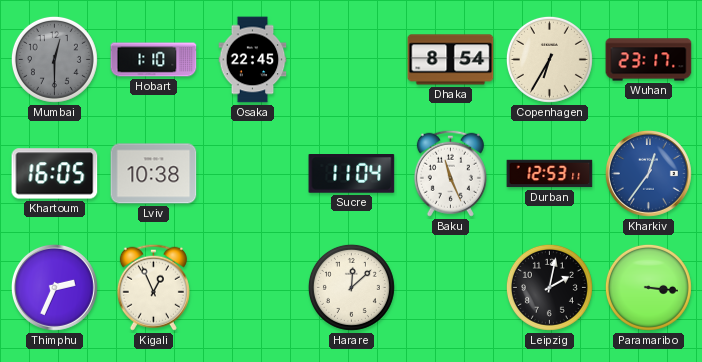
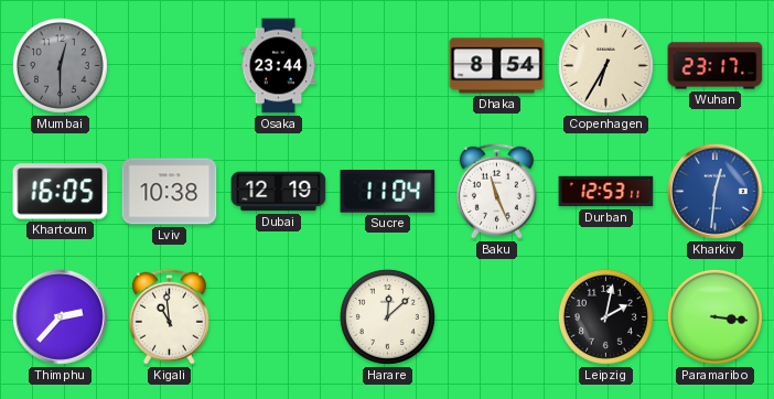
Hobart: 1:10 -> none (154, 60)
Osaka: 22:45 -> 23:44 (279, 66)
Dubai: none -> 12:19 (279, 192)
Kharkiv: 12:36 -> 12:31 (714, 191)
Thimphu: 2:34 -> 2:37 (60, 316)
Kigali: 12:56 -> 10:59 (169, 316)
